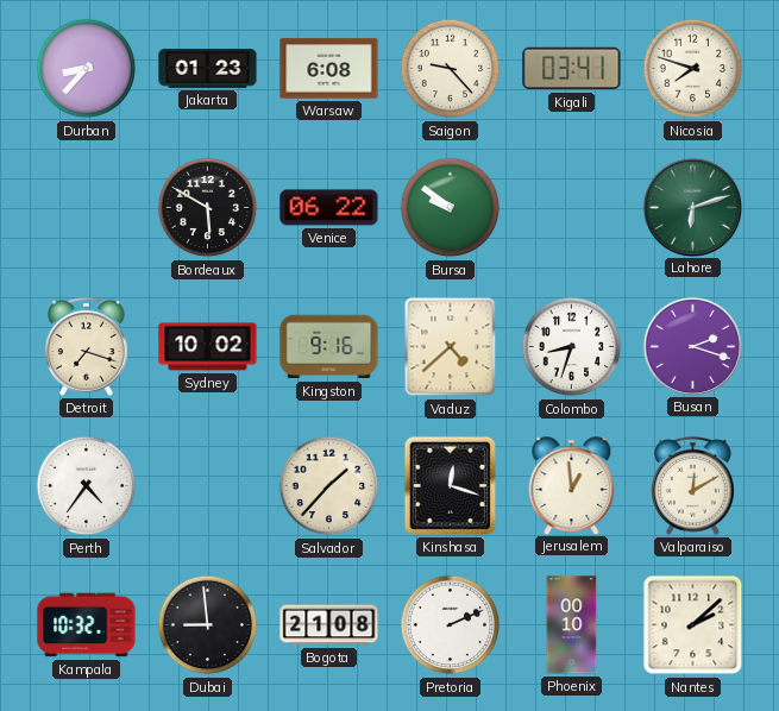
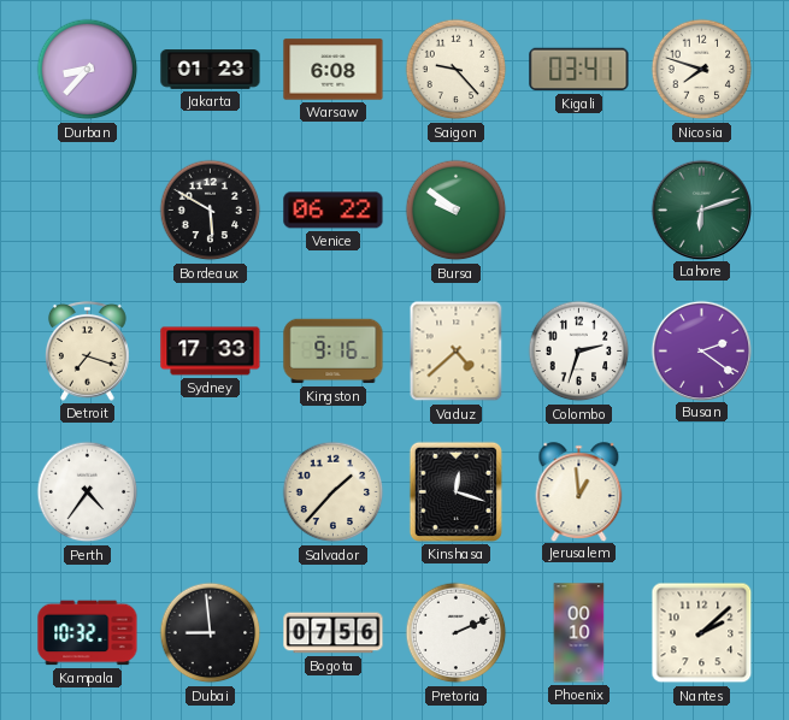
Sydney: 10:02 -> 17:33 (211, 352)
Colombo: 8:33 -> 2:33 (579, 352)
Busan: 2:18 -> 2:21 (701, 350)
Valparaiso: 12:10 -> none (693, 485)
Bogota: 21:08 -> 07:56 (334, 633)
